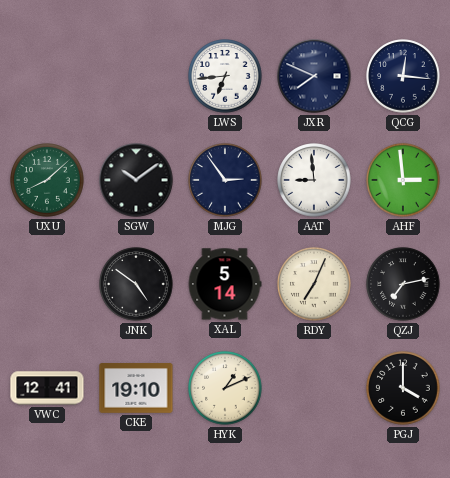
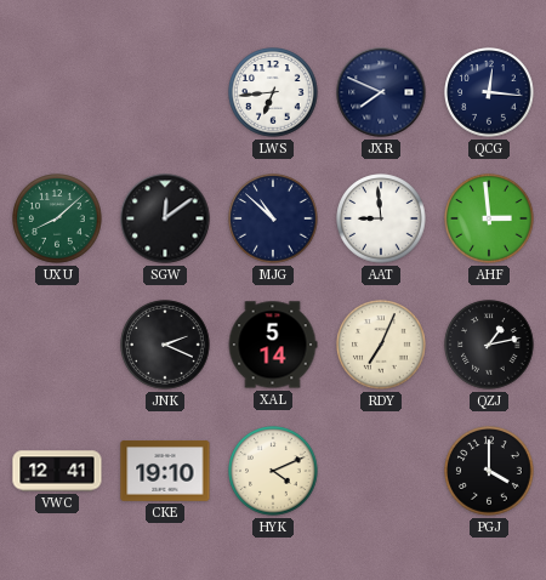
SGW: 10:09 -> 12:09 (165, 218)
MJG: 2:54 -> 10:52 (273, 218)
JNK: 4:51 -> 2:19 (165, 345)
QZJ: 7:13 -> 1:13 (489, 345)
HYK: 1:11 -> 4:11 (273, 471)
